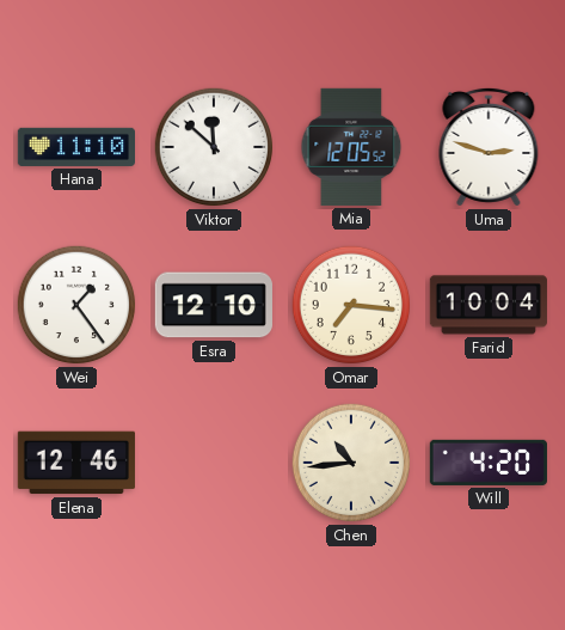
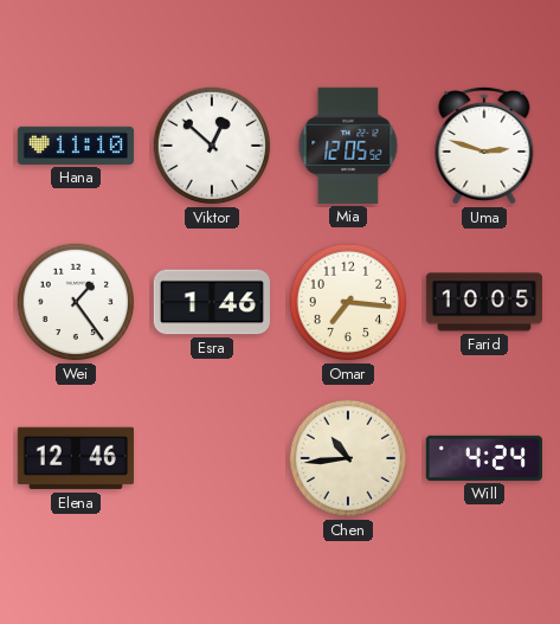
Viktor: 11:52 -> 12:52 (212, 146)
Esra: 12:10 -> 1:46 (212, 302)
Farid: 10:04 -> 10:05 (484, 302)
Will: 4:20 -> 4:24 (484, 458)
